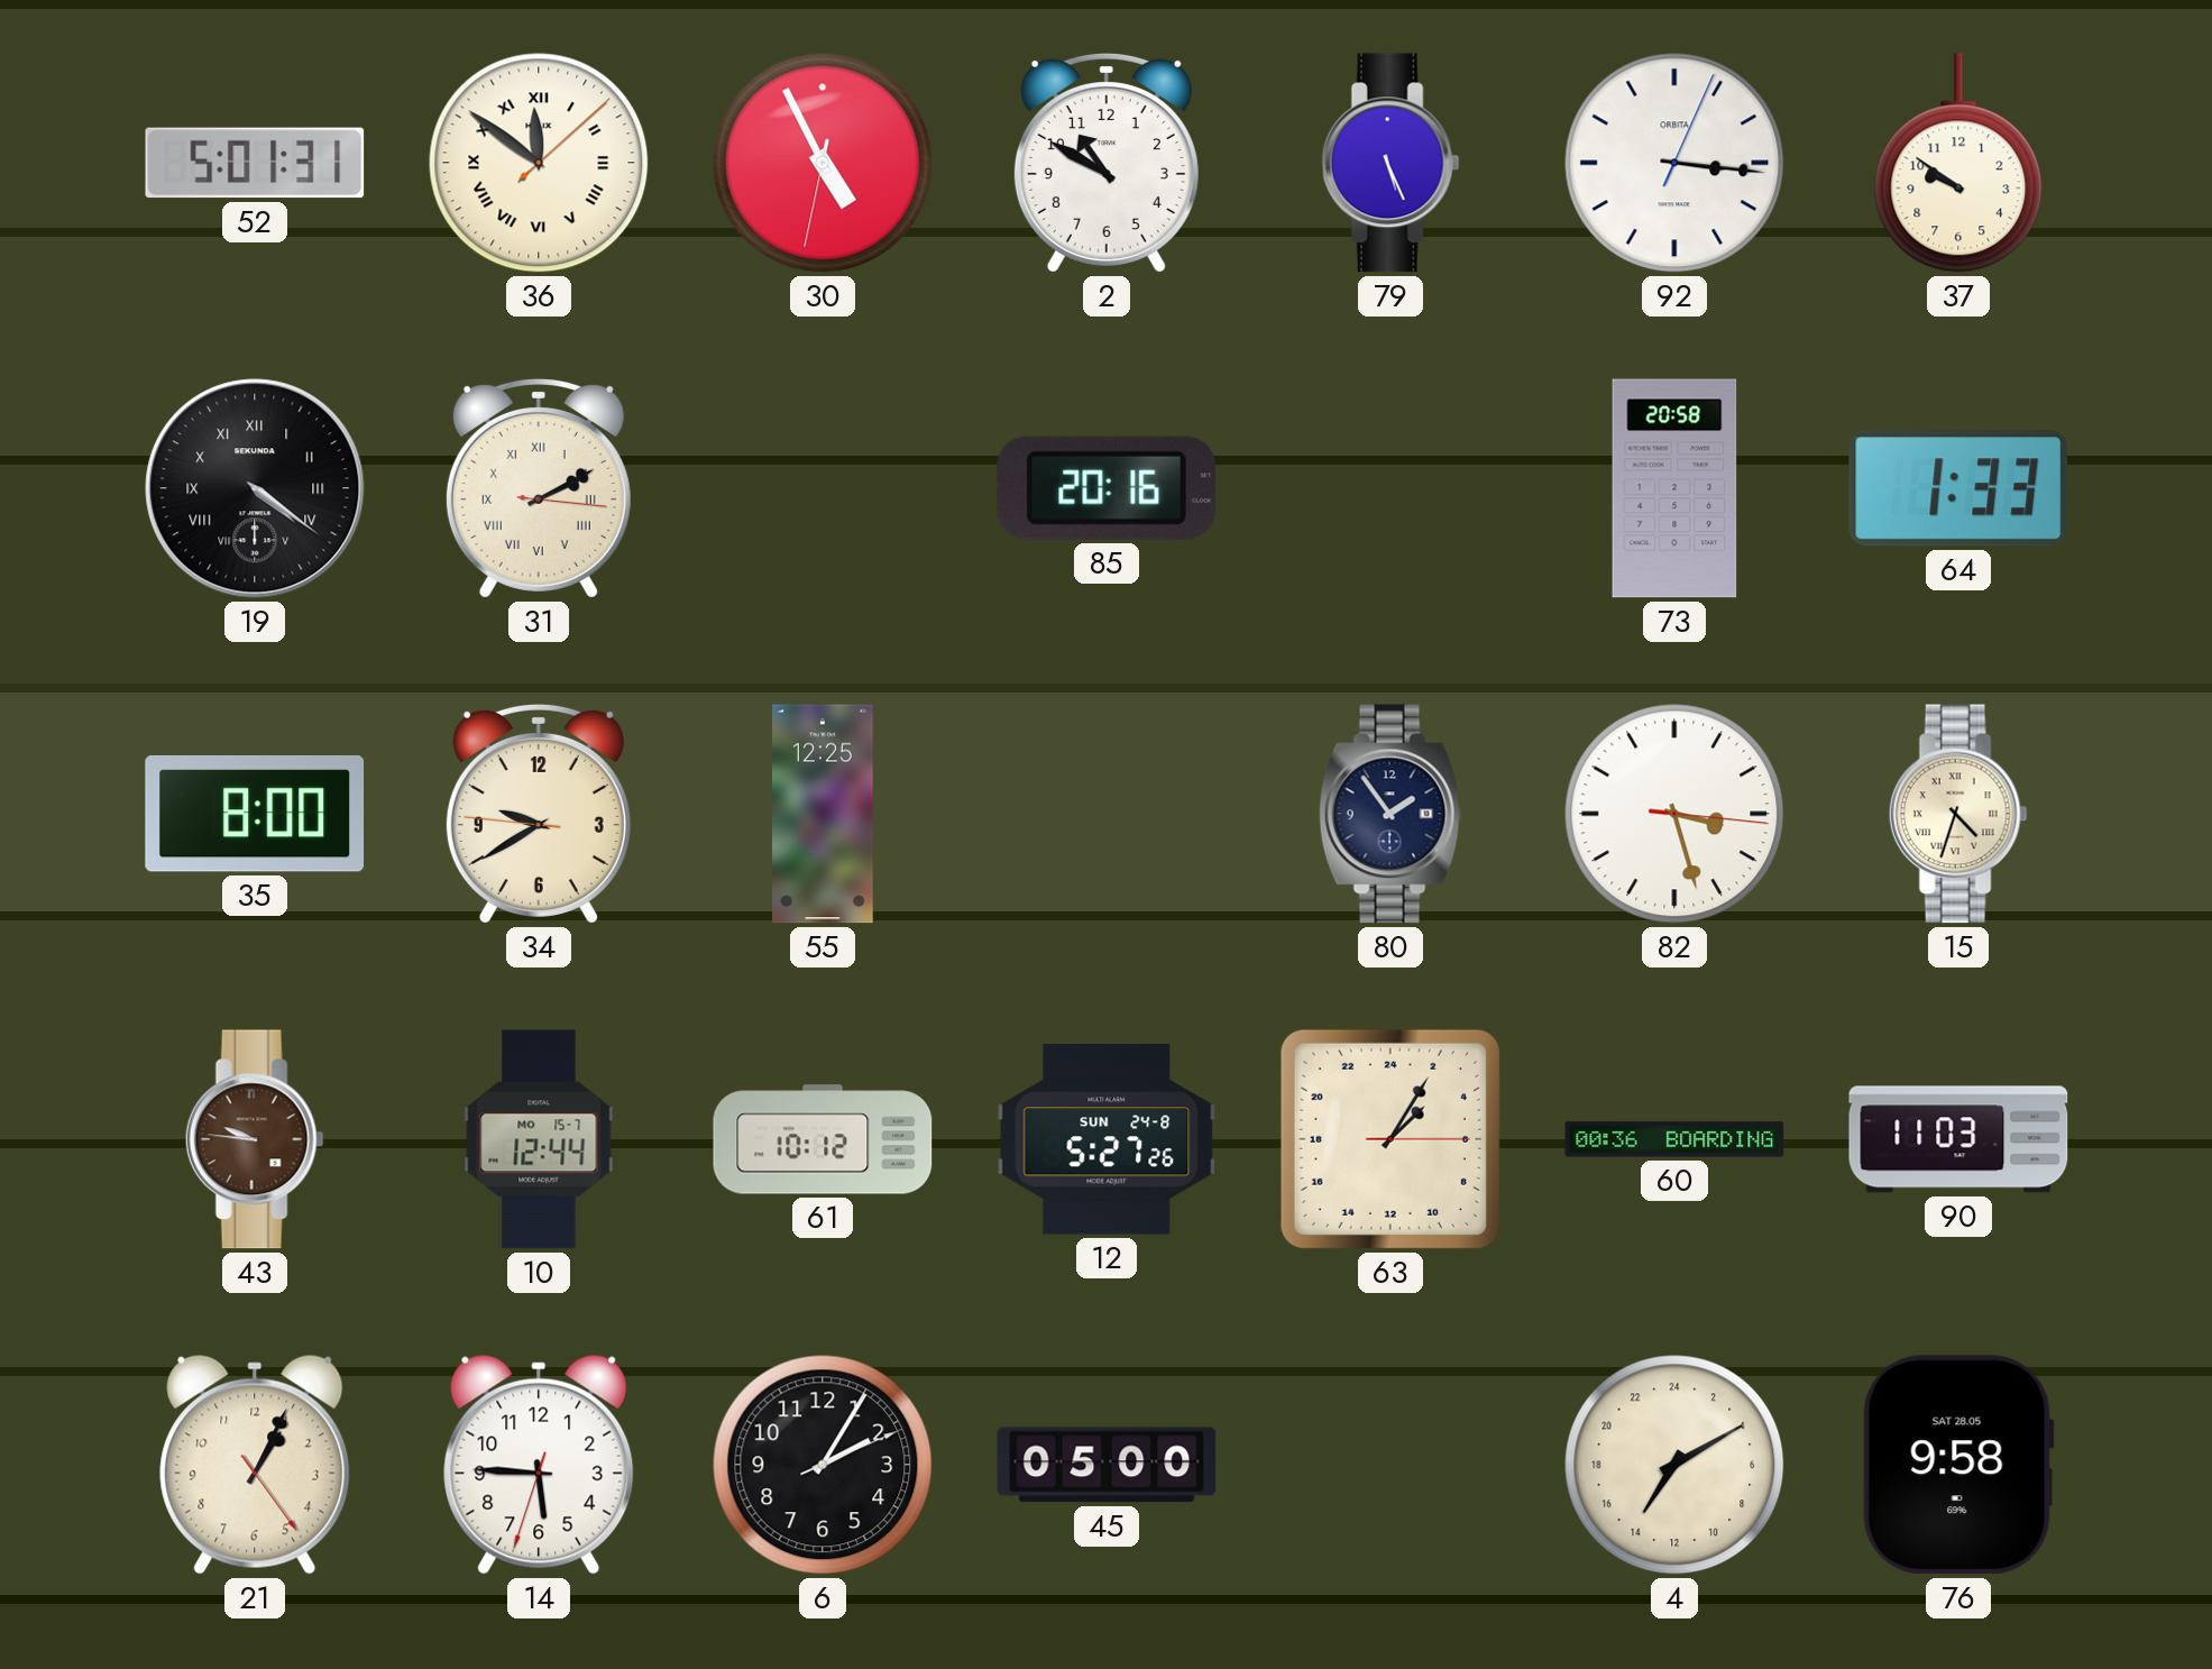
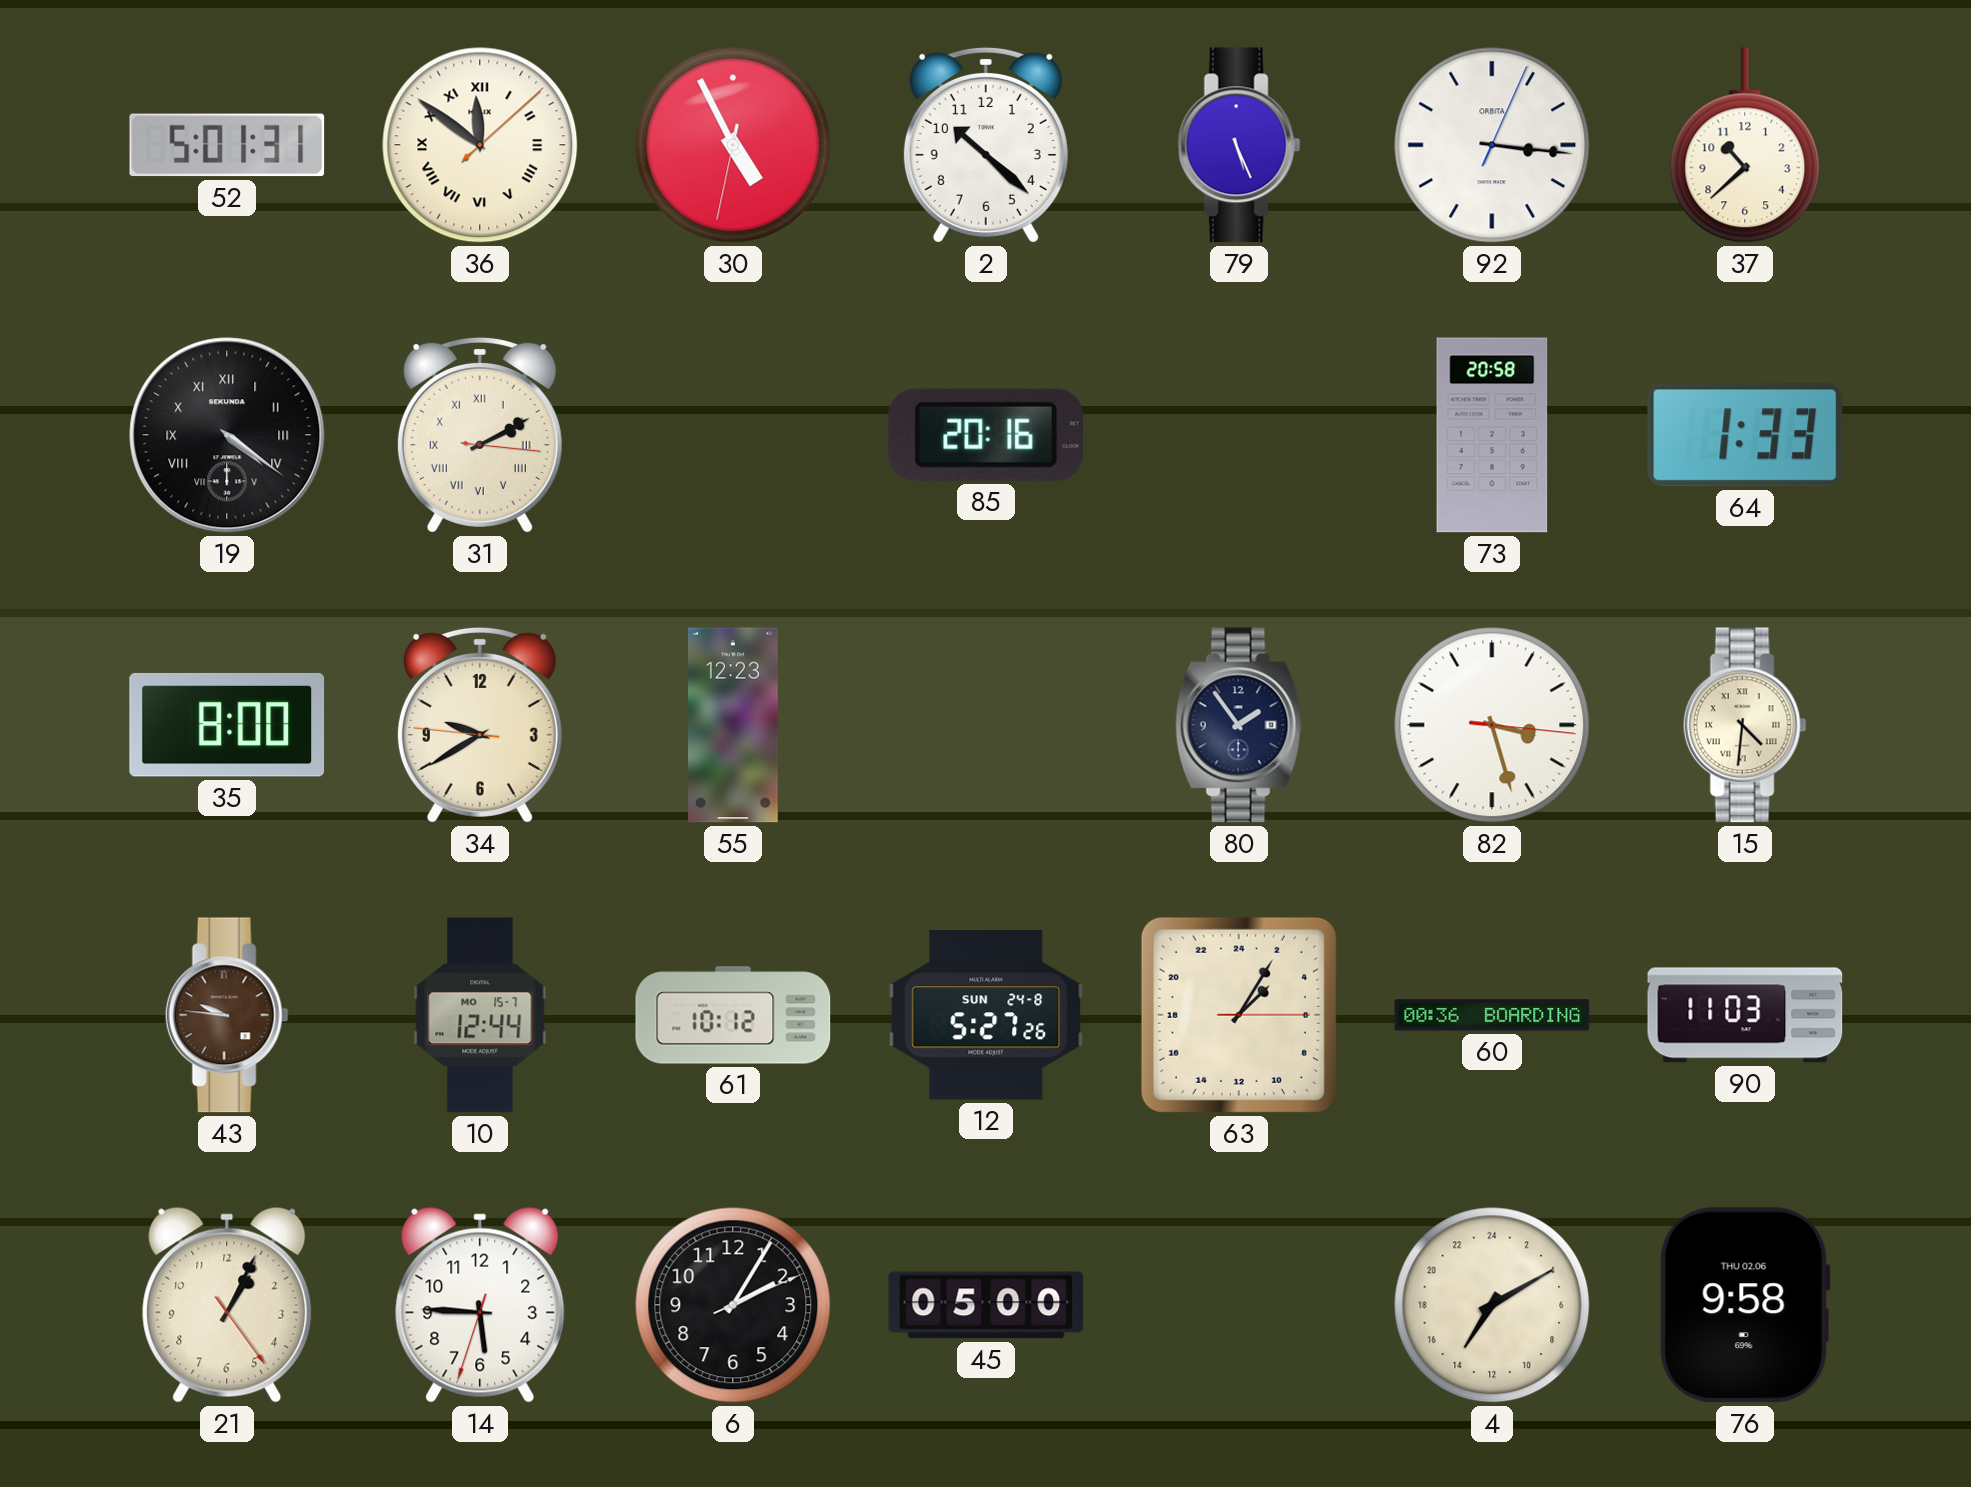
2: 10:50 -> 10:22 (986, 145)
37: 9:51 -> 10:38 (1745, 145)
55: 12:25 -> 12:23 (734, 725)
15: 4:33 -> 4:31 (1745, 725)
76 date: SAT 28.05 -> THU 02.06 (1745, 1305)
